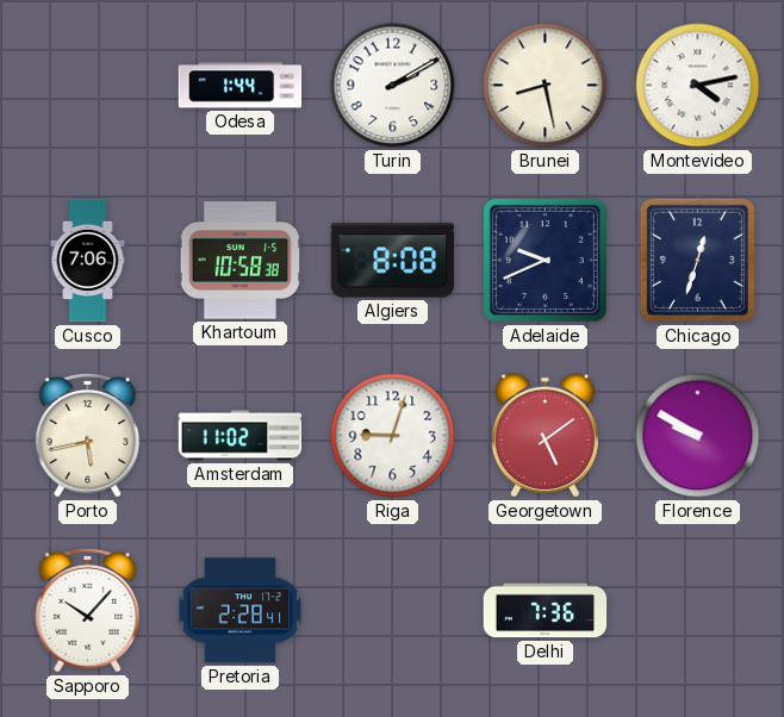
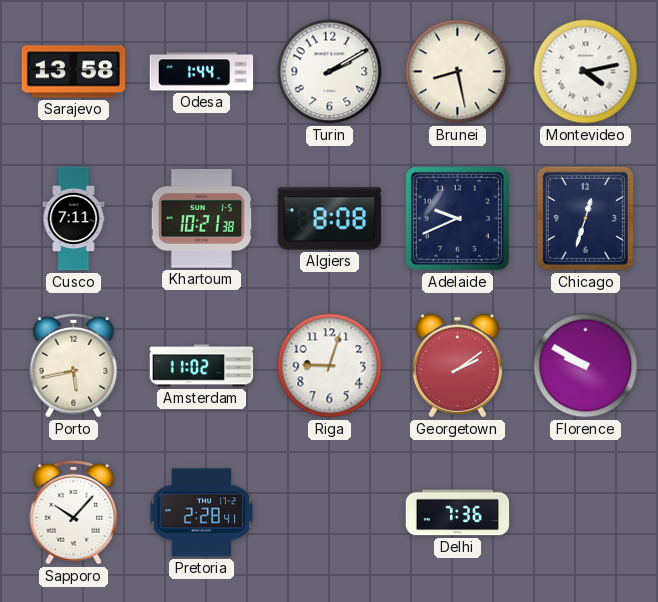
Sarajevo: none -> 13:58 (74, 72)
Cusco: 7:06 -> 7:11 (74, 219)
Khartoum: 10:58 -> 10:21 (202, 219)
Georgetown: 5:09 -> 2:09 (457, 366)
